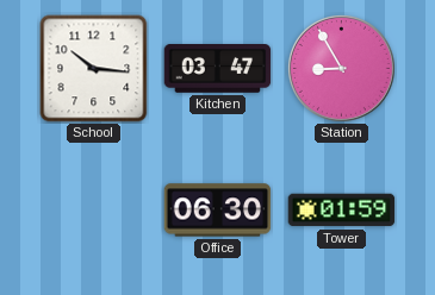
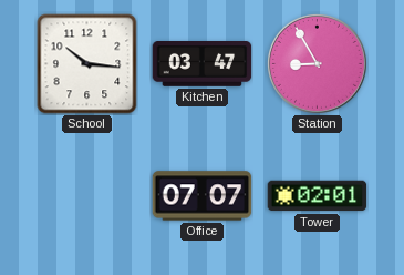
Office: 06:30 -> 07:07 (203, 196)
Tower: 01:59 -> 02:01 (318, 196)
